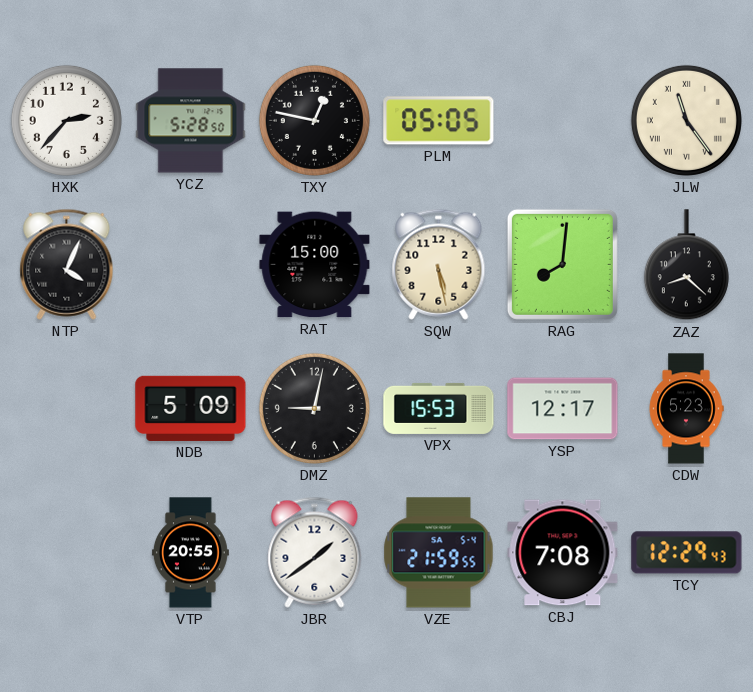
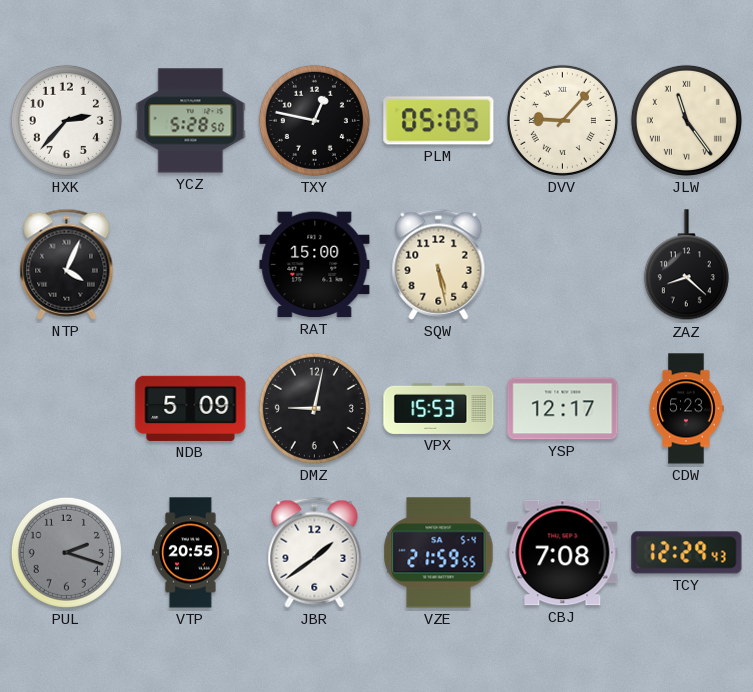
DVV: none -> 9:07 (562, 120)
RAG: 8:01 -> none (562, 264)
PUL: none -> 2:18 (66, 552)
